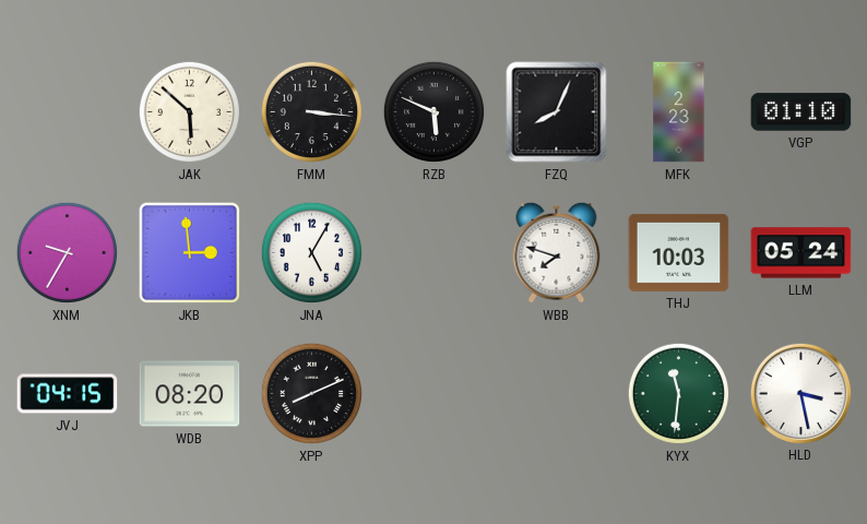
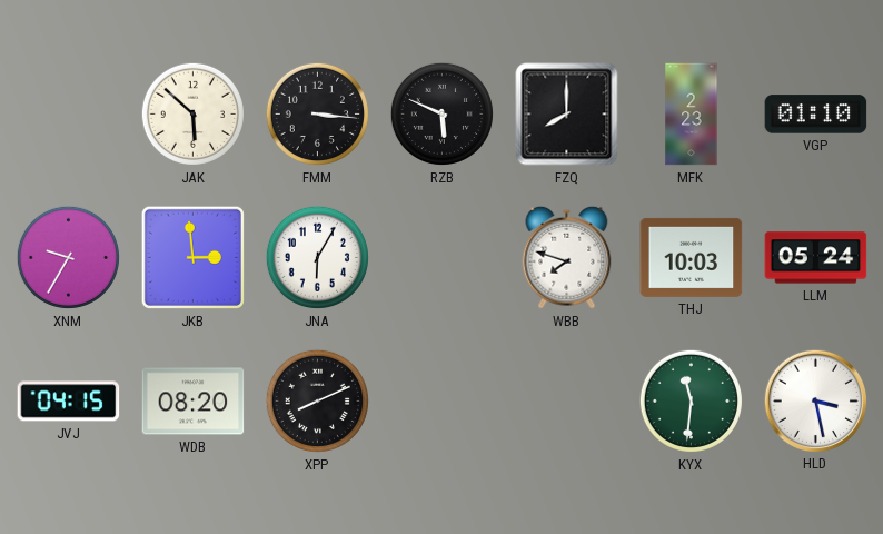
FZQ: 8:04 -> 8:00 (567, 115)
JNA: 5:05 -> 6:05 (317, 257)
